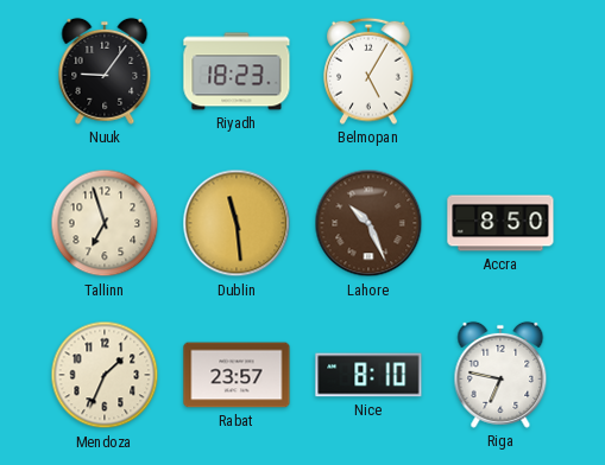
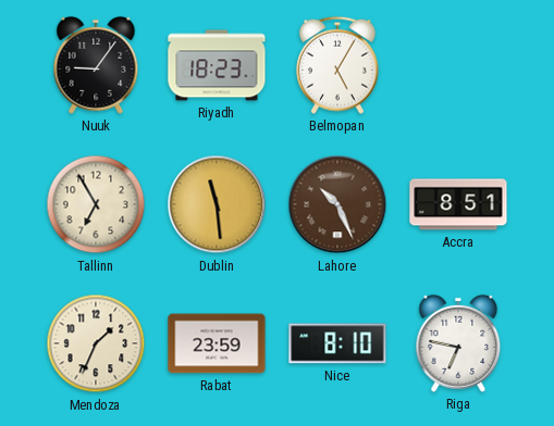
Tallinn: 6:57 -> 6:55 (96, 204)
Accra: 8:50 -> 8:51 (458, 204)
Rabat: 23:57 -> 23:59 (217, 343)
